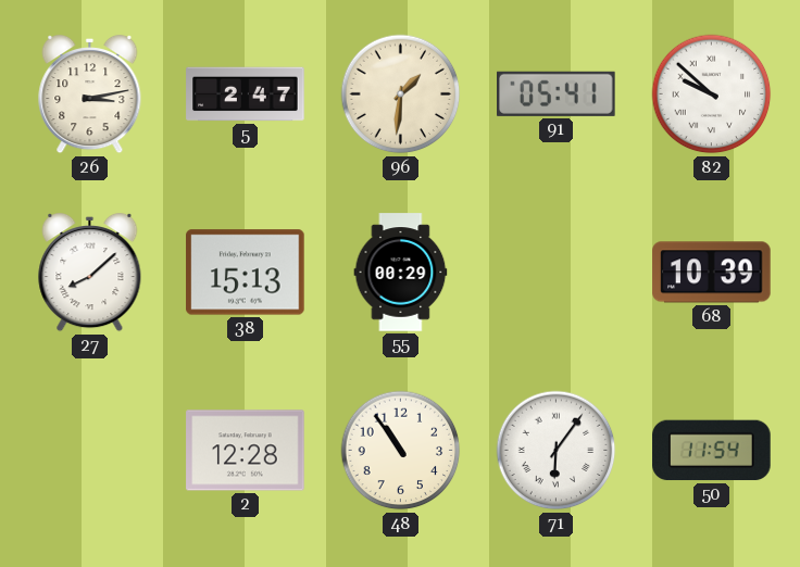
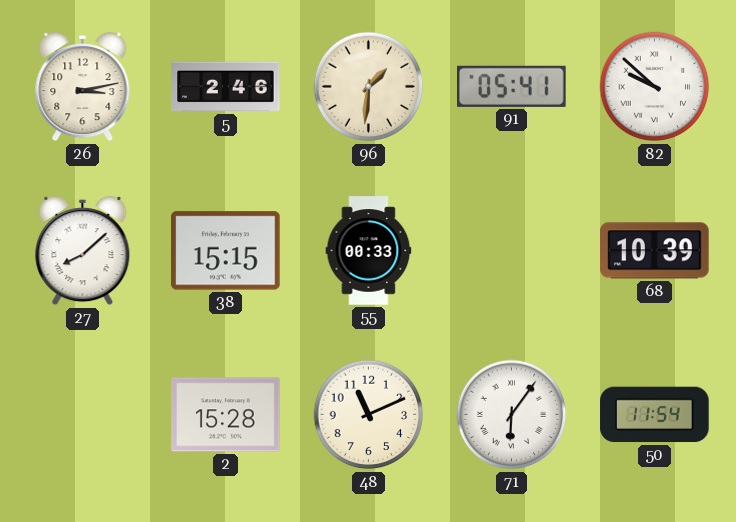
5: 2:47 -> 2:46 (226, 87)
38: 15:13 -> 15:15 (226, 251)
55: 00:29 -> 00:33 (369, 251)
2: 12:28 -> 15:28 (226, 415)
48: 10:54 -> 11:11 (369, 415)
